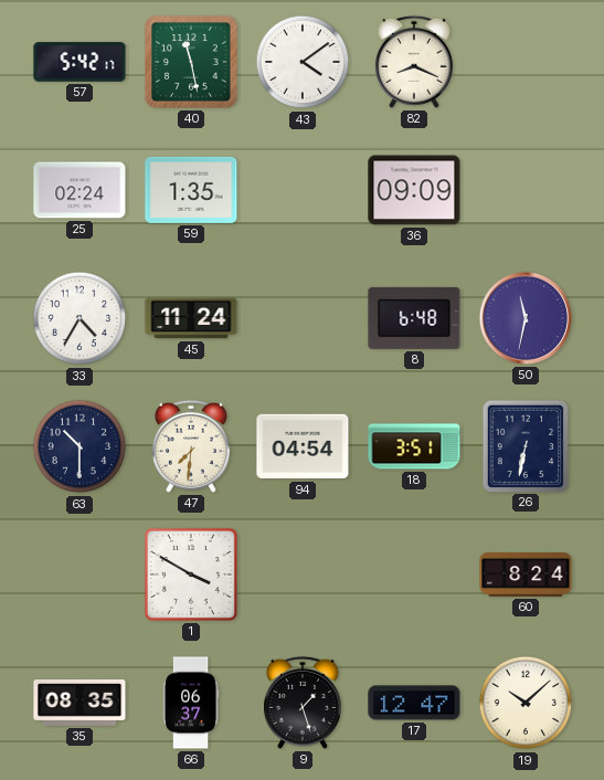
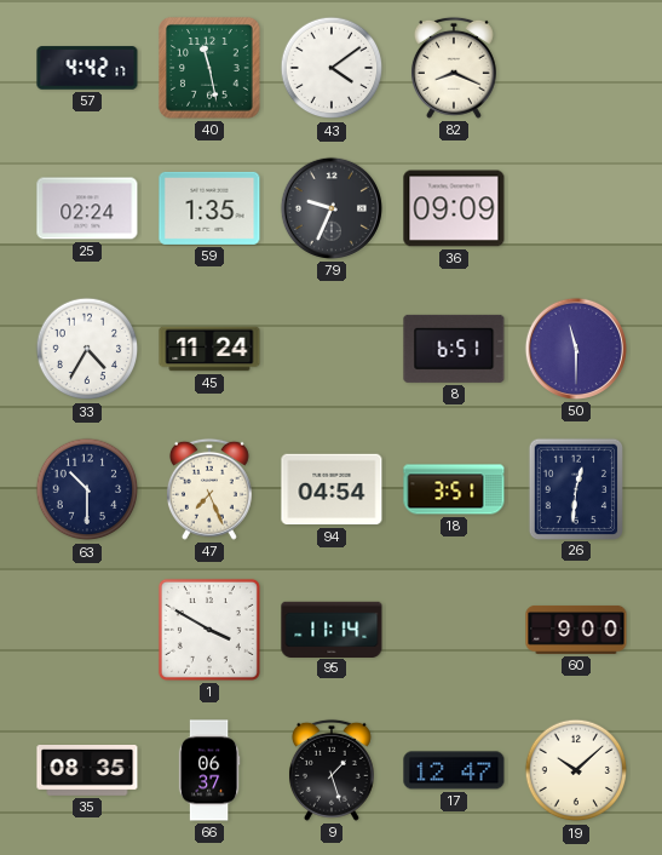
57: 5:42 -> 4:42 (87, 68)
79: none -> 9:34 (332, 208)
8: 6:48 -> 6:51 (454, 349)
50: 11:32 -> 11:30 (576, 349)
47: 7:31 -> 7:26 (209, 489)
26: 6:32 -> 12:31 (575, 488)
95: none -> 11:14 (332, 629)
60: 8:24 -> 9:00 (576, 630)
